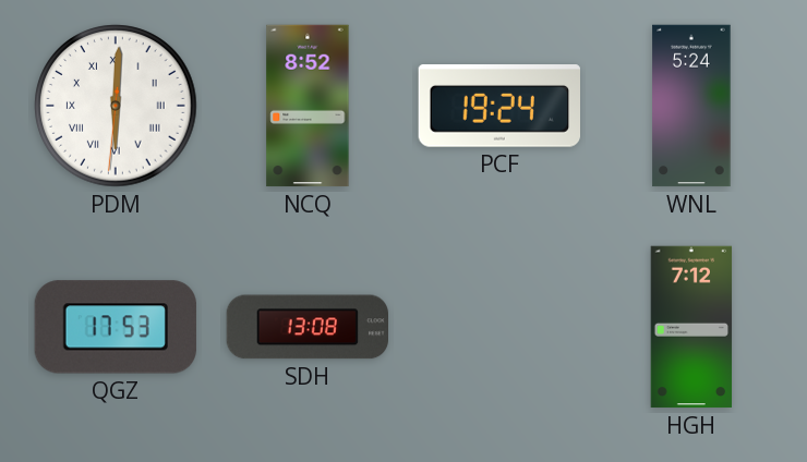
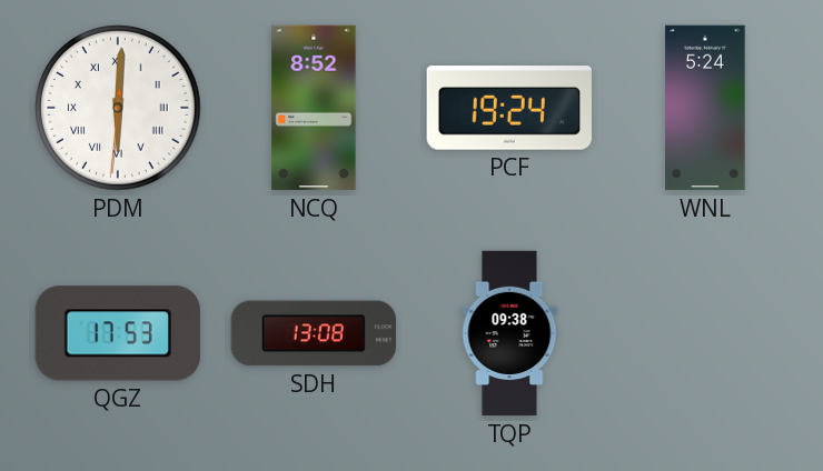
TQP: none -> 09:38 (509, 333)
HGH: 7:12 -> none (691, 327)
